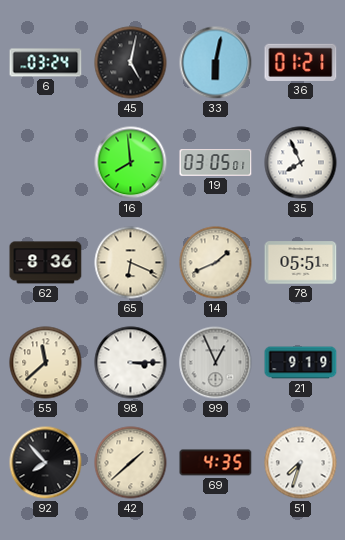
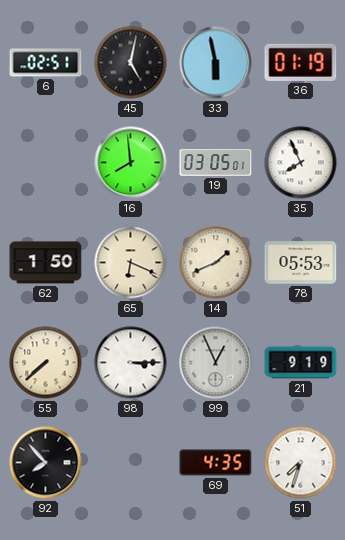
6: 03:24 -> 02:51 (46, 63)
33: 6:02 -> 5:58 (216, 63)
36: 01:21 -> 01:19 (301, 62)
62: 8:36 -> 1:50 (46, 263)
78: 05:51 -> 05:53 (301, 263)
55: 11:38 -> 7:38 (46, 363)
42: 1:38 -> none (131, 463)
